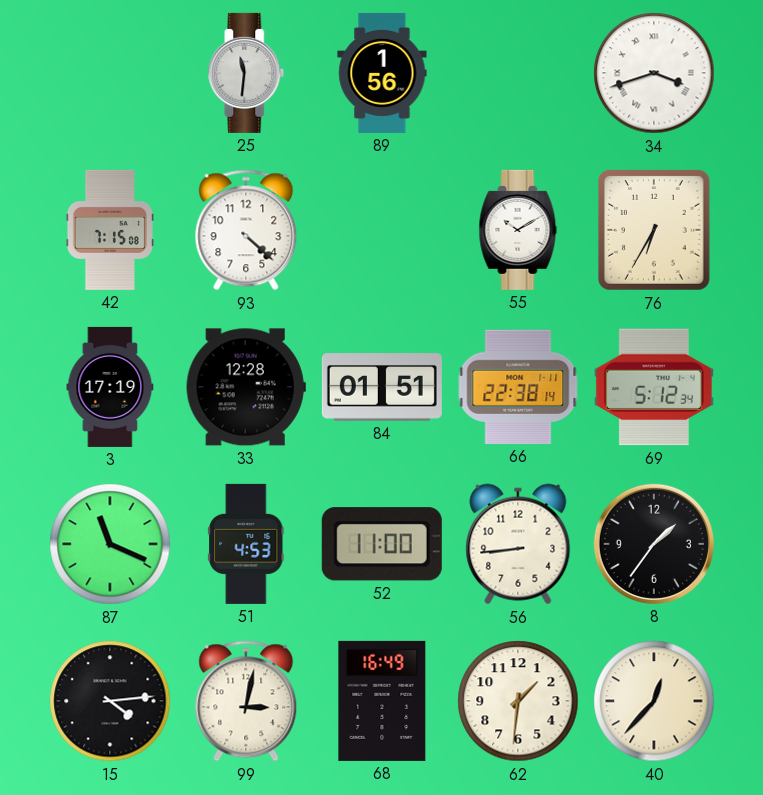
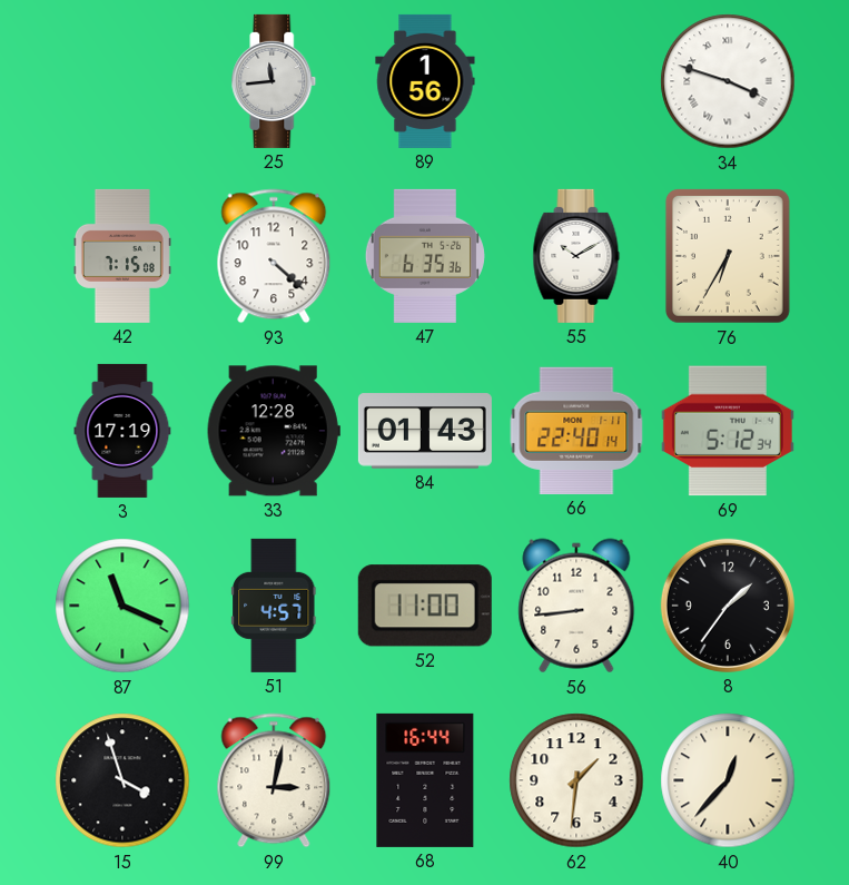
25: 11:31 -> 11:44 (274, 81)
34: 3:42 -> 3:48 (728, 81)
47: none -> 6:35 (425, 256)
84: 01:51 -> 01:43 (425, 431)
66: 22:38 -> 22:40 (576, 431)
51: 4:53 -> 4:57 (275, 606)
15: 4:14 -> 3:57 (122, 780)
68: 16:49 -> 16:44 (425, 780)
